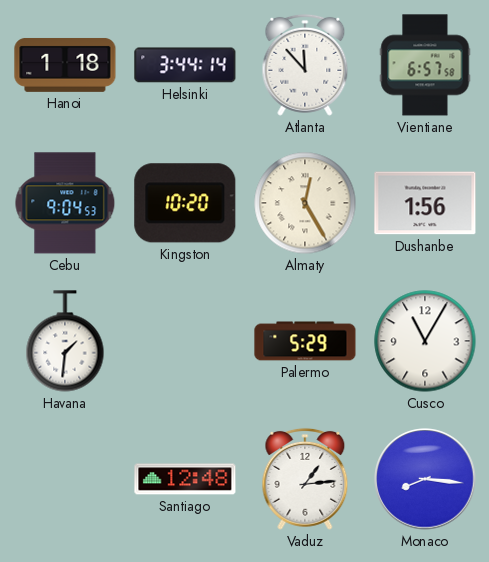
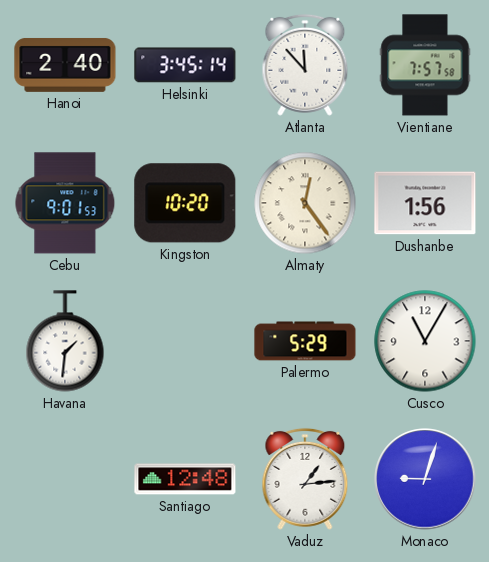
Hanoi: 1:18 -> 2:40 (65, 65)
Helsinki: 3:44 -> 3:45 (185, 65)
Vientiane: 6:57 -> 7:57 (425, 65)
Cebu: 9:04 -> 9:01 (65, 203)
Almaty: 12:25 -> 12:24 (305, 203)
Monaco: 8:16 -> 9:03 (425, 479)
